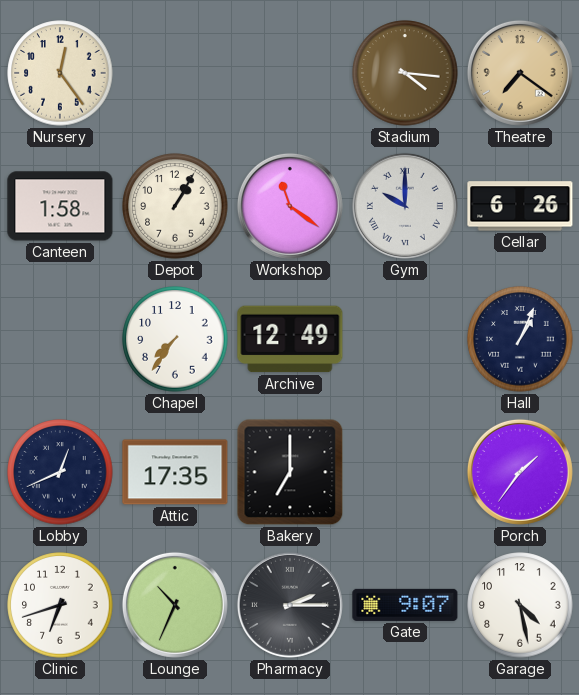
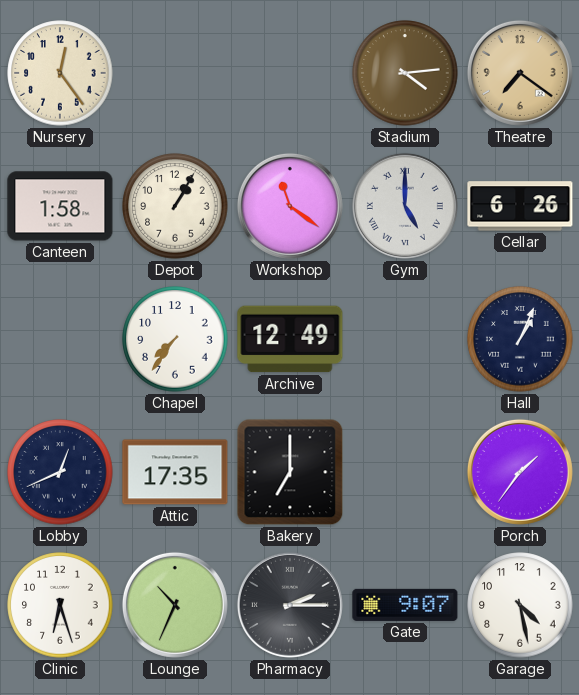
Stadium: 4:16 -> 4:14 (405, 73)
Gym: 10:00 -> 5:00 (405, 206)
Clinic: 6:42 -> 6:27 (60, 605)
